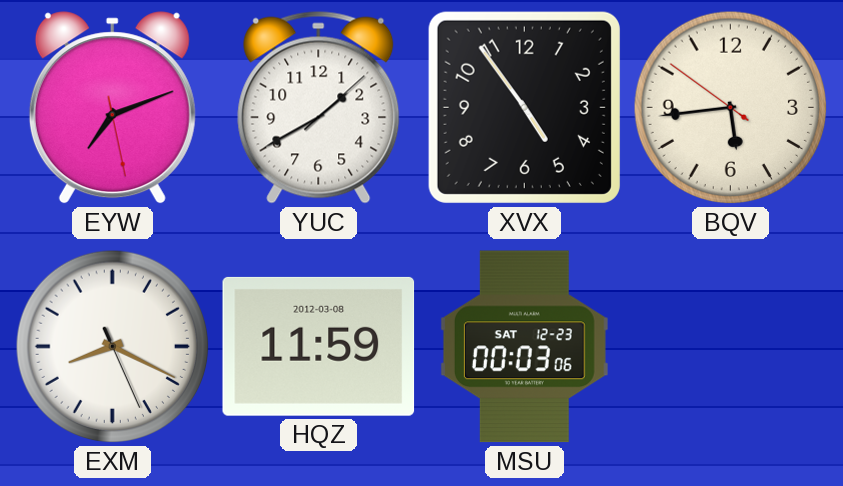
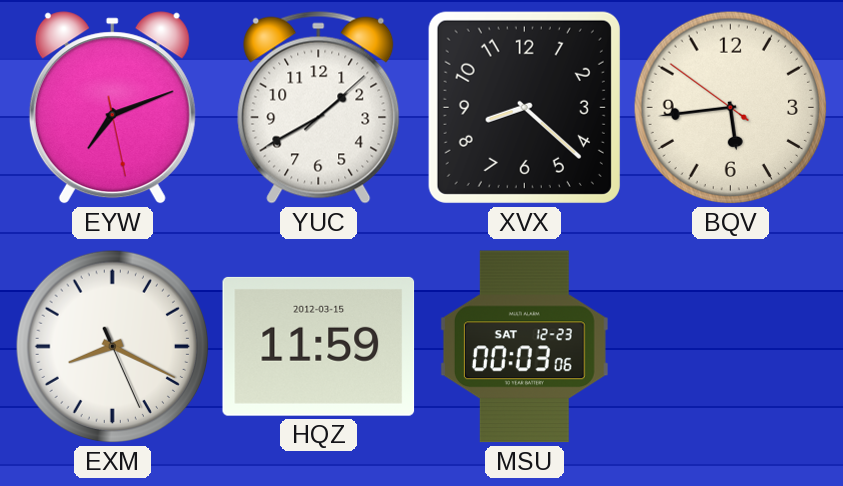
XVX: 4:54 -> 8:22 (524, 107)
HQZ date: 2012-03-08 -> 2012-03-15 (319, 346)
